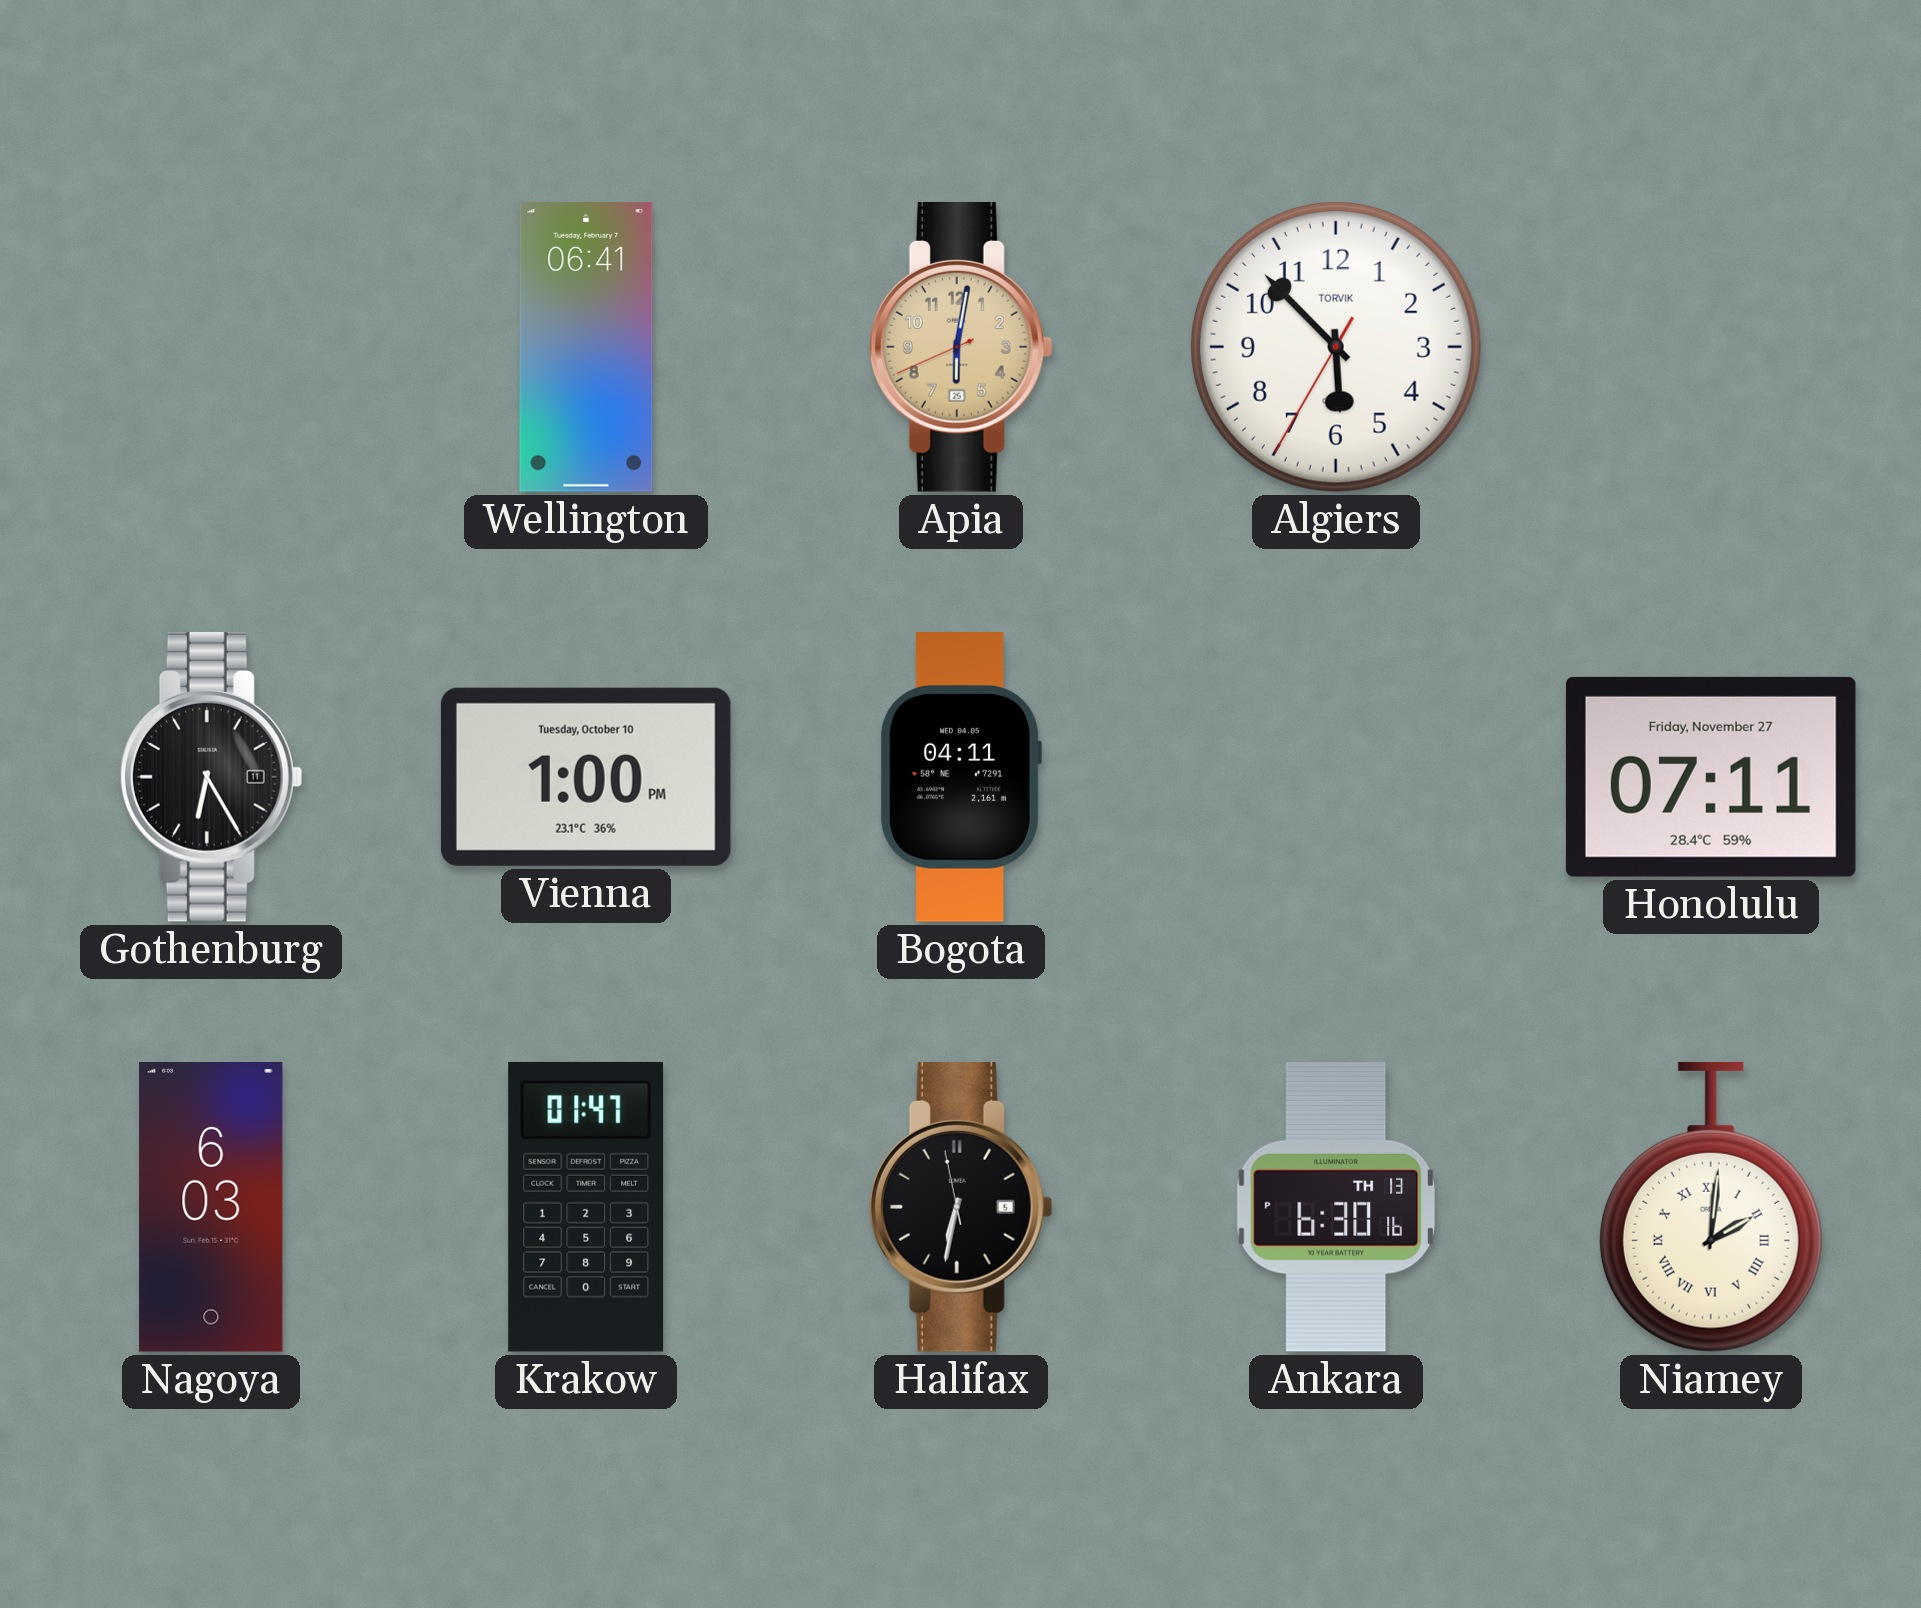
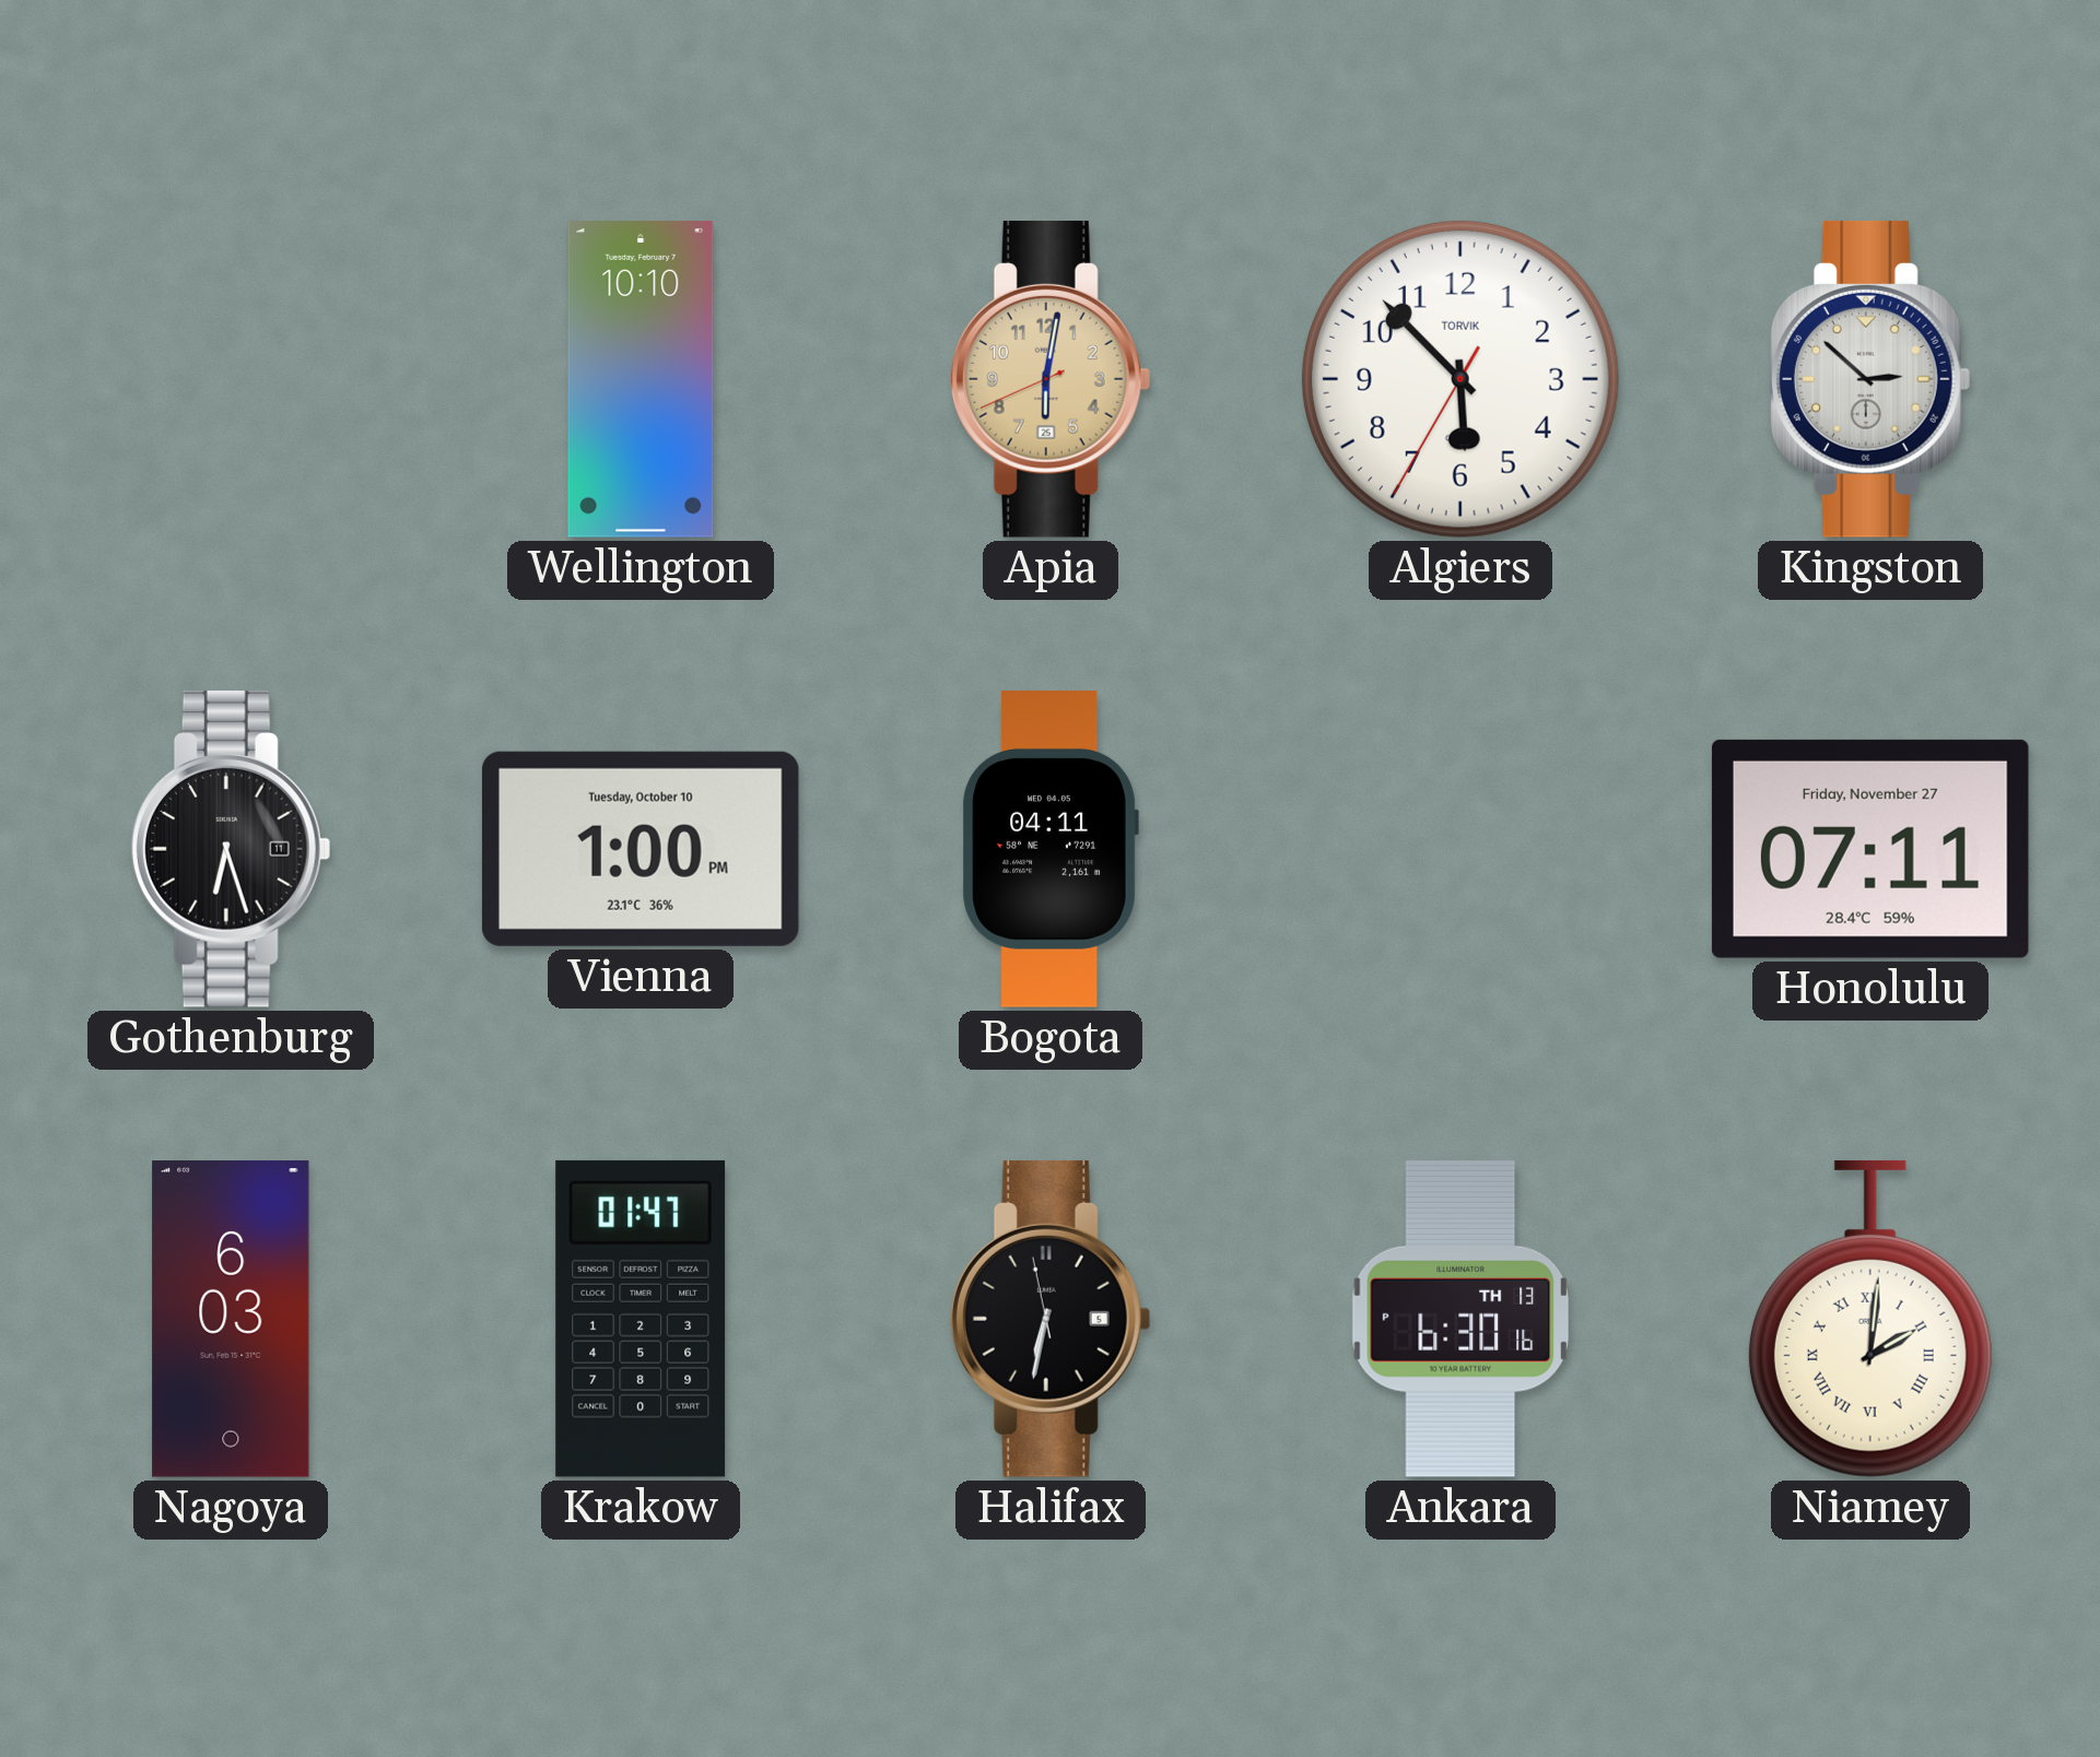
Wellington: 06:41 -> 10:10 (641, 379)
Kingston: none -> 2:52 (1870, 379)
Gothenburg: 6:25 -> 6:27 (231, 849)
